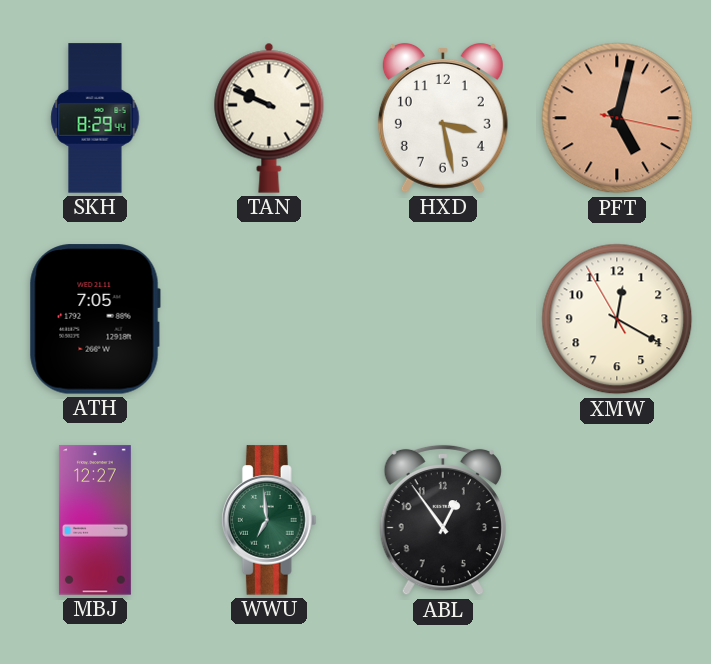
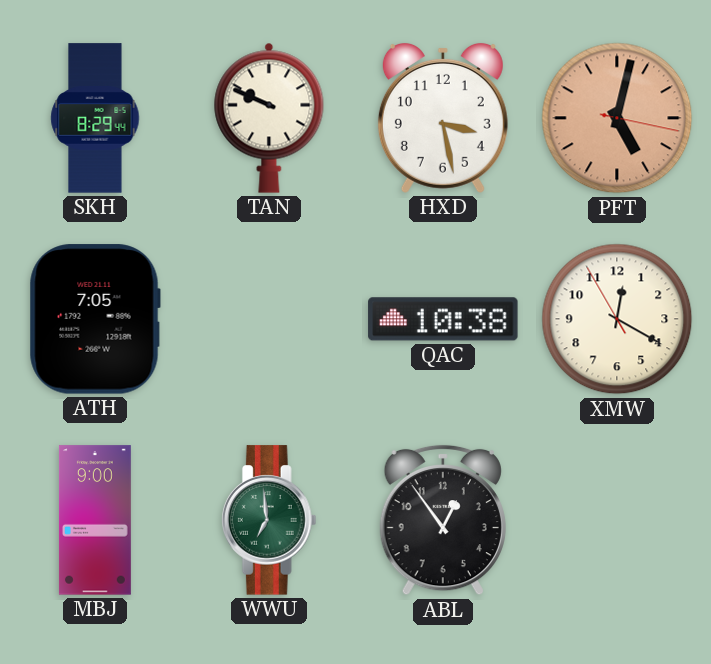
QAC: none -> 10:38 (443, 319)
MBJ: 12:27 -> 9:00 (95, 520)
